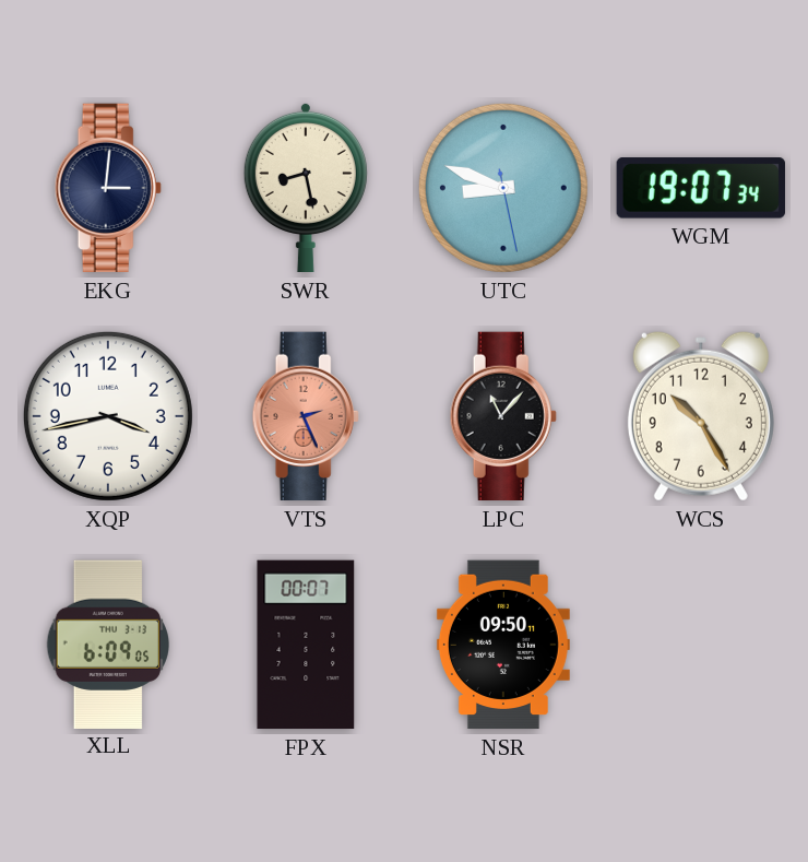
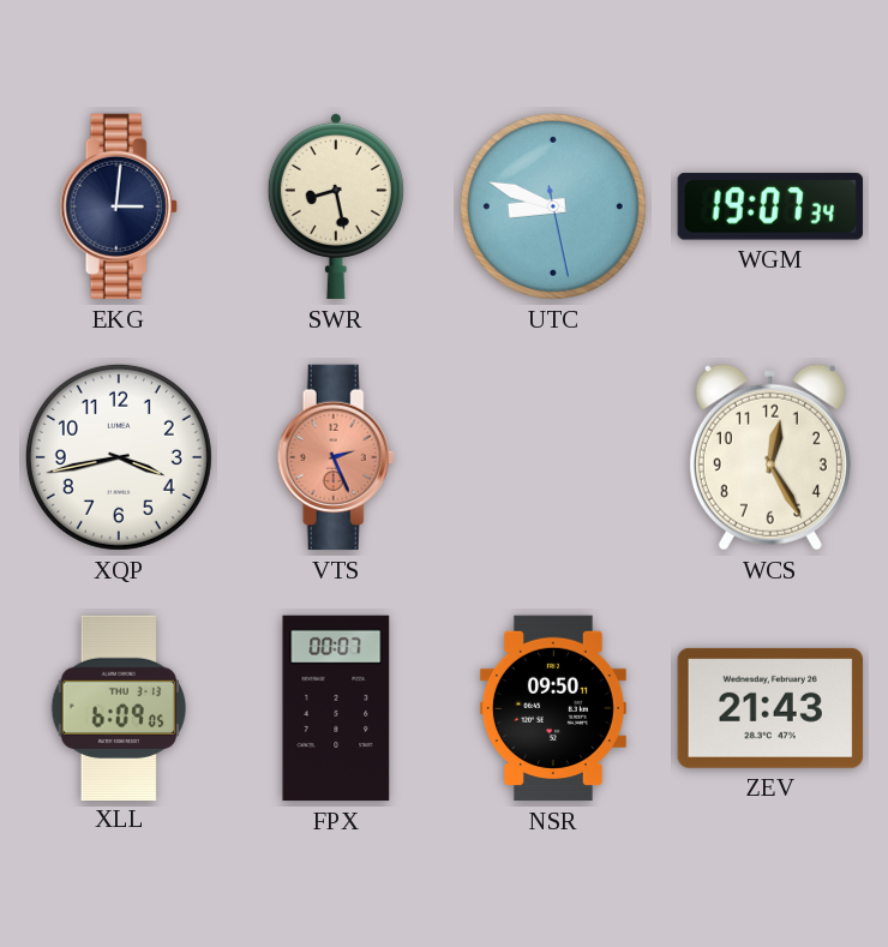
LPC: 11:07 -> none (503, 416)
WCS: 10:25 -> 12:25 (770, 457)
ZEV: none -> 21:43 (770, 708)
